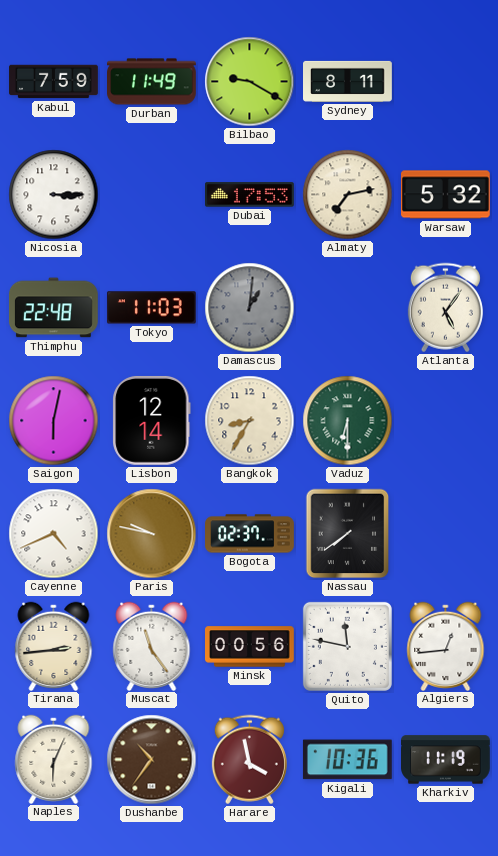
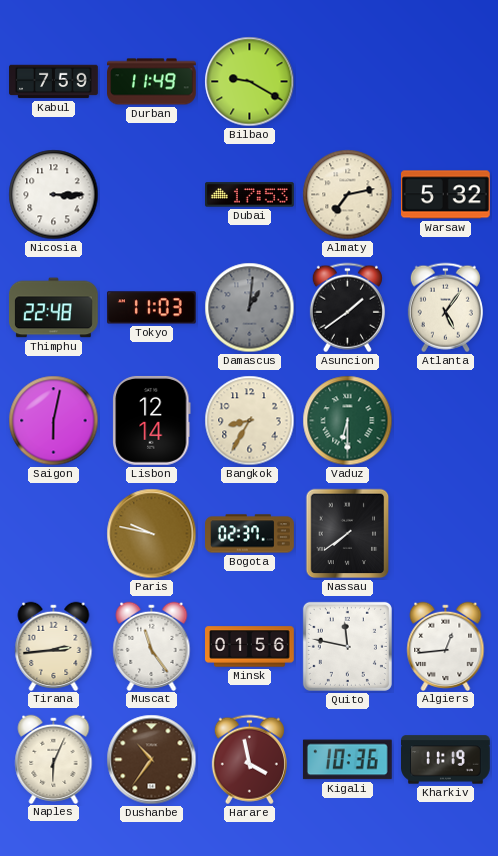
Sydney: 8:11 -> none (348, 81)
Asuncion: none -> 1:39 (347, 308)
Cayenne: 4:41 -> none (54, 534)
Minsk: 00:56 -> 01:56 (250, 647)
